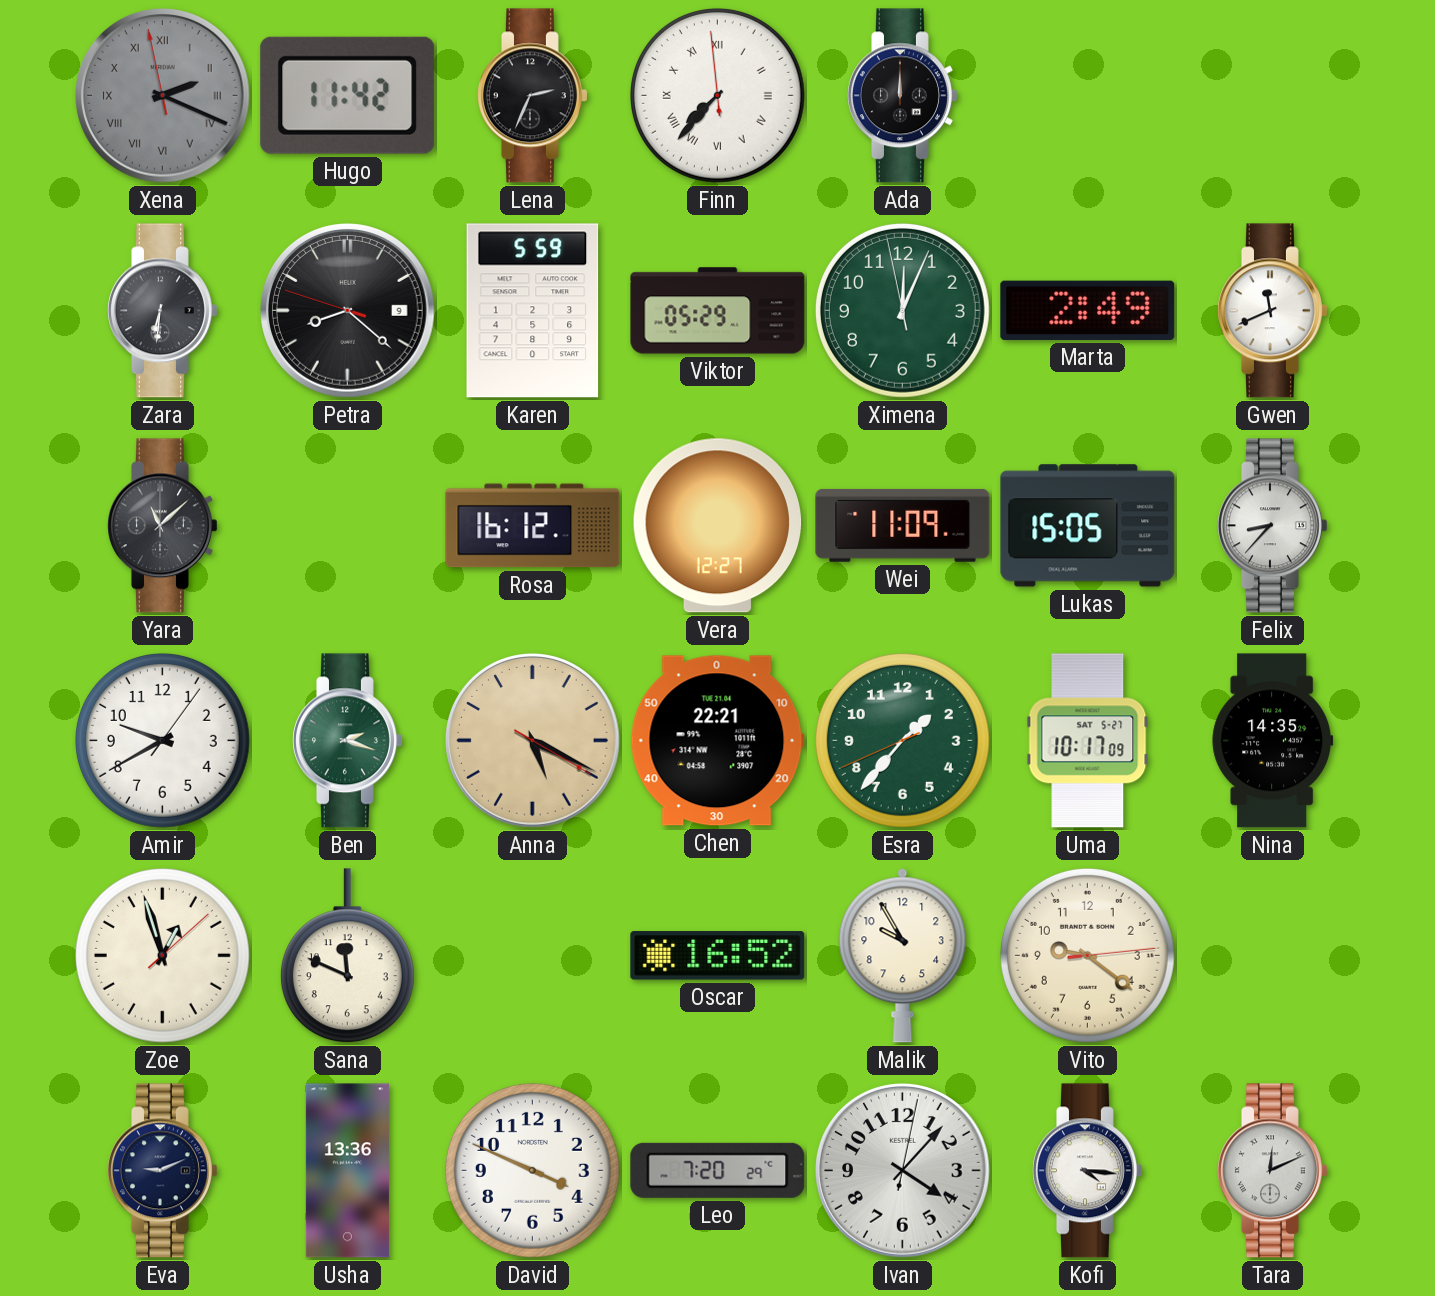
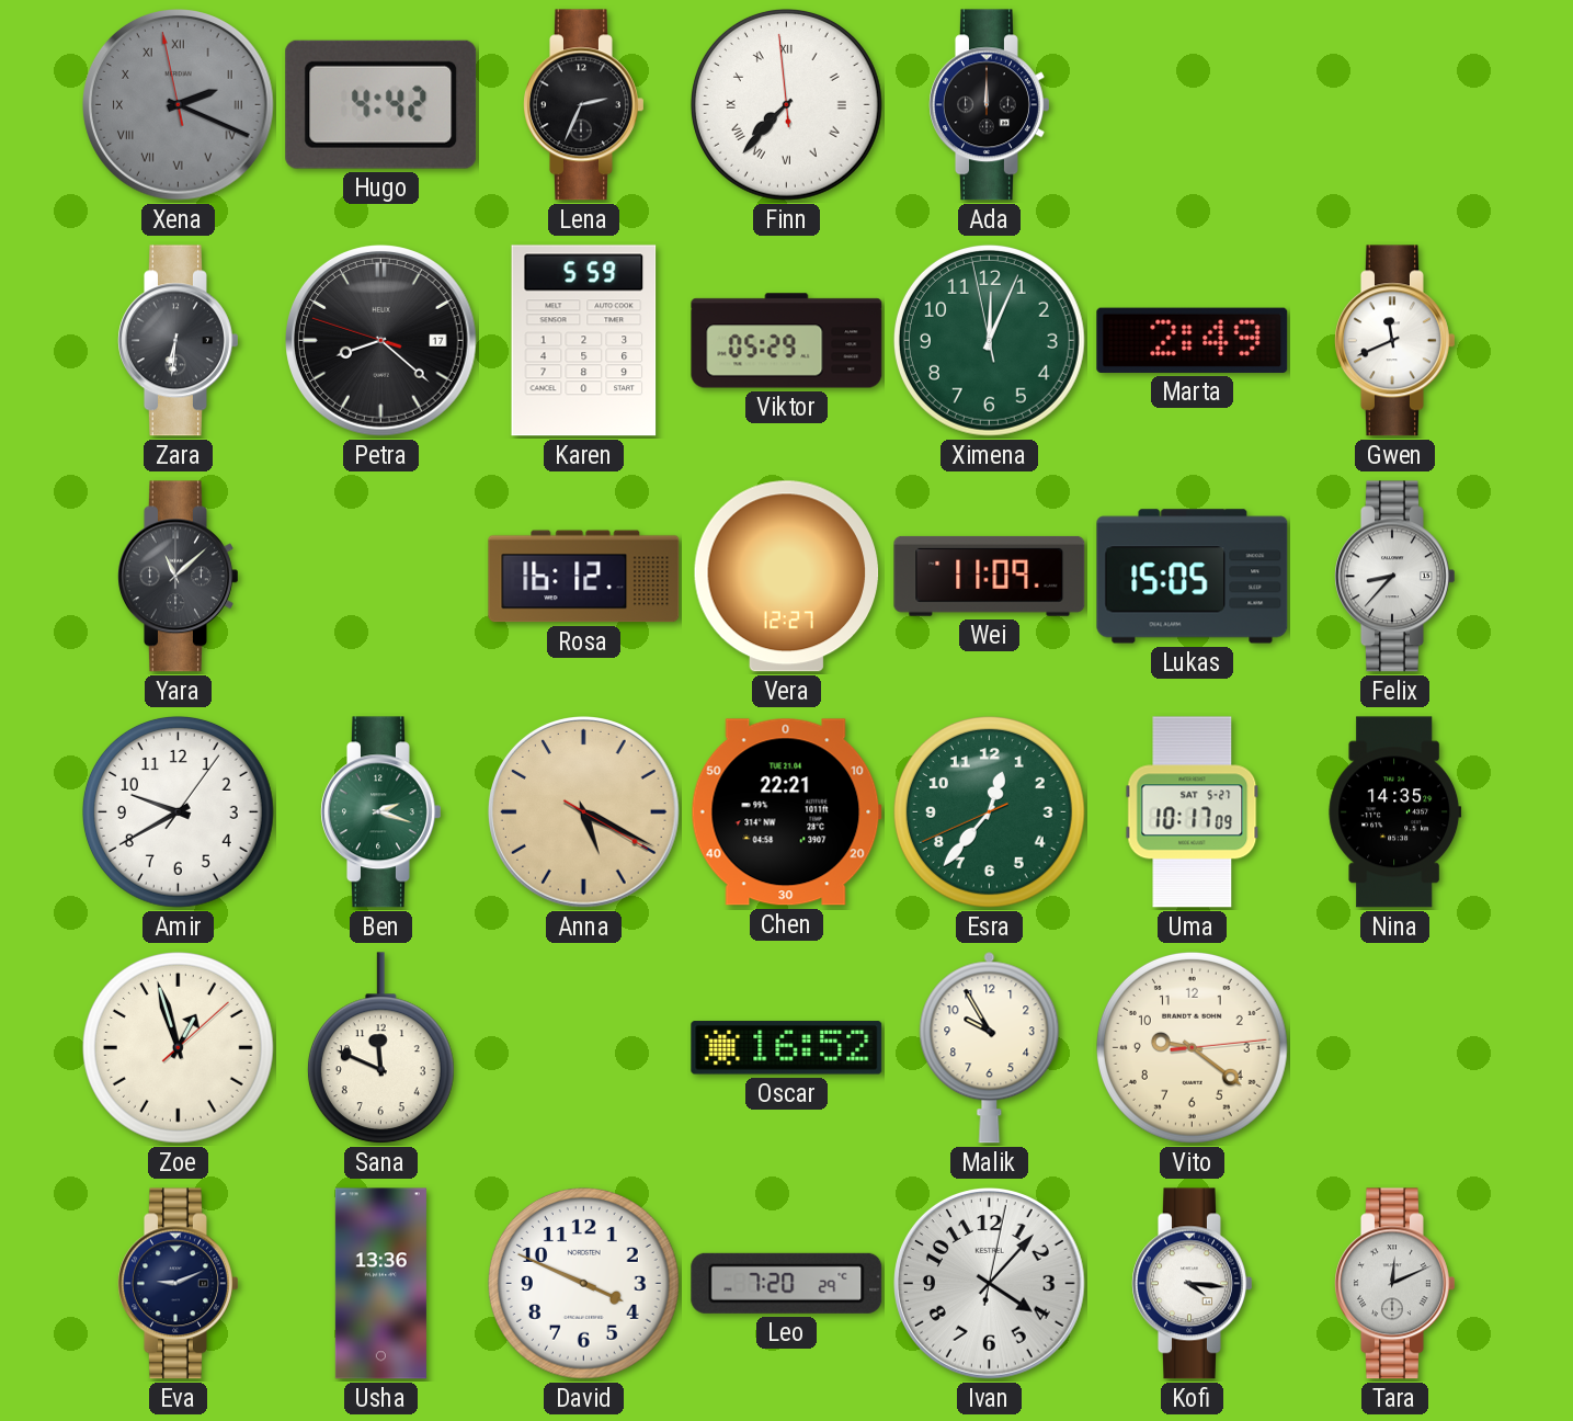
Hugo: 11:42 -> 4:42 (381, 104)
Petra date: 9 -> 17 (381, 341)
Esra: 1:36 -> 12:36 (989, 811)
